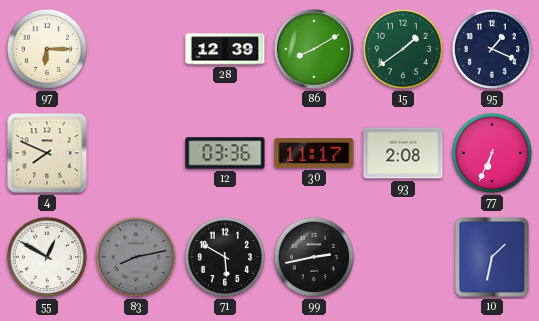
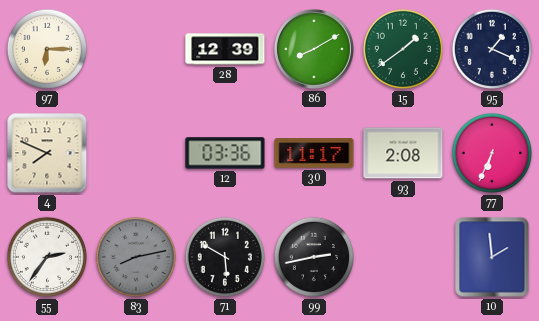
55: 12:50 -> 2:36 (47, 257)
10: 1:32 -> 1:59 (492, 257)
